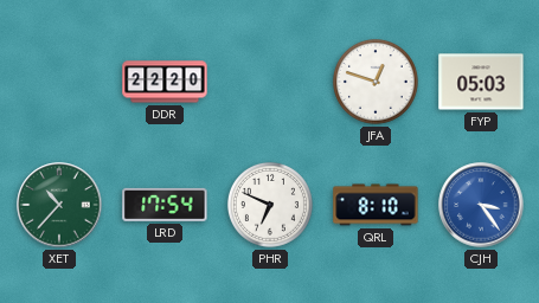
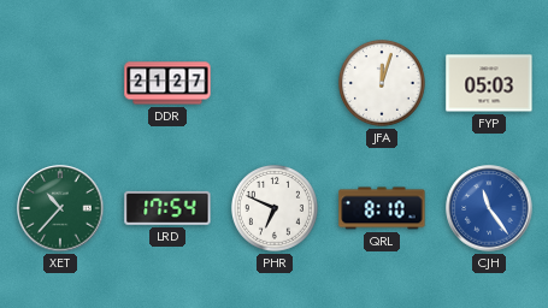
DDR: 22:20 -> 21:27 (167, 83)
JFA: 12:48 -> 12:03 (382, 83)
CJH: 3:24 -> 11:24 (489, 208)
